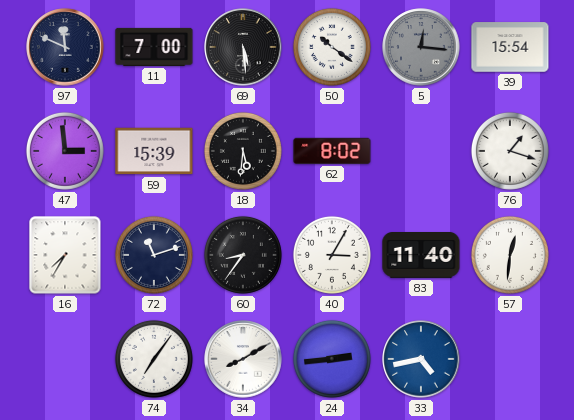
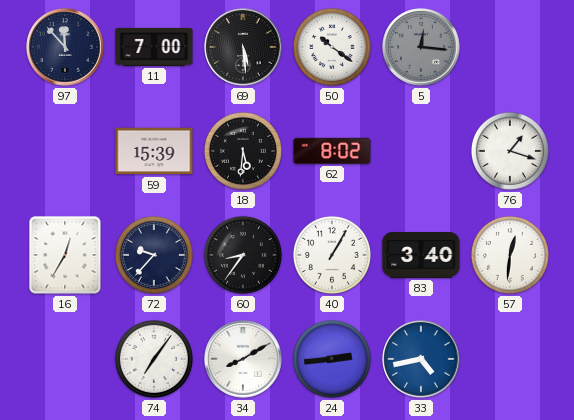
97: 11:49 -> 11:53 (65, 47)
39: 15:54 -> none (510, 47)
47: 2:59 -> none (65, 151)
16: 7:35 -> 12:35 (65, 255)
72: 11:12 -> 9:37 (154, 255)
40: 3:05 -> 1:05 (332, 255)
83: 11:40 -> 3:40 (421, 256)
